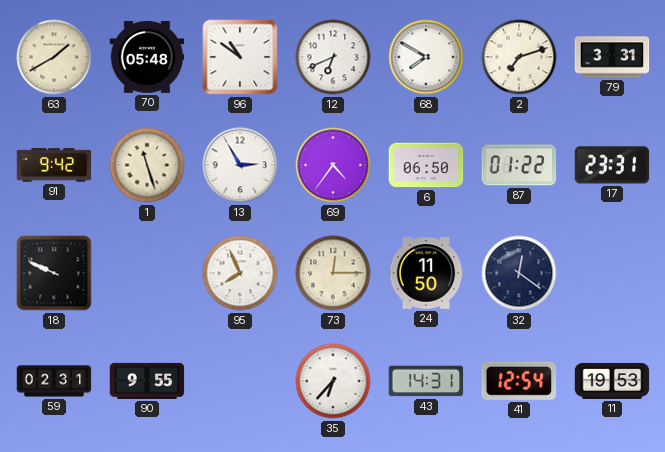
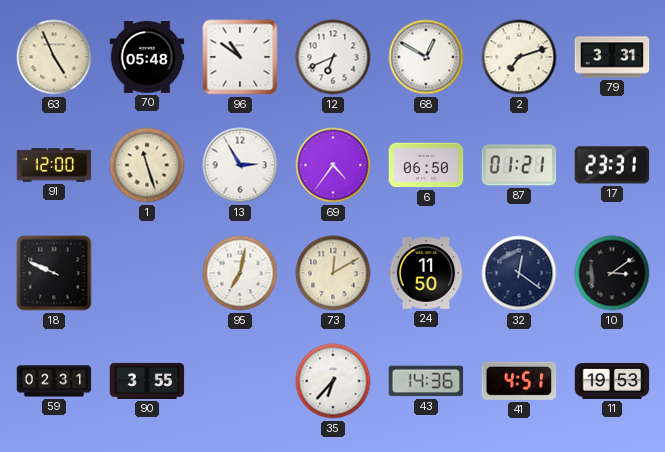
63: 1:40 -> 4:56 (54, 57)
68: 7:50 -> 12:50 (426, 57)
91: 9:42 -> 12:00 (54, 165)
87: 01:22 -> 01:21 (519, 165)
95: 7:56 -> 7:02 (240, 273)
73: 12:15 -> 12:10 (333, 273)
10: none -> 3:09 (612, 273)
90: 9:55 -> 3:55 (147, 381)
43: 14:31 -> 14:36 (426, 381)
41: 12:54 -> 4:51 (519, 381)
